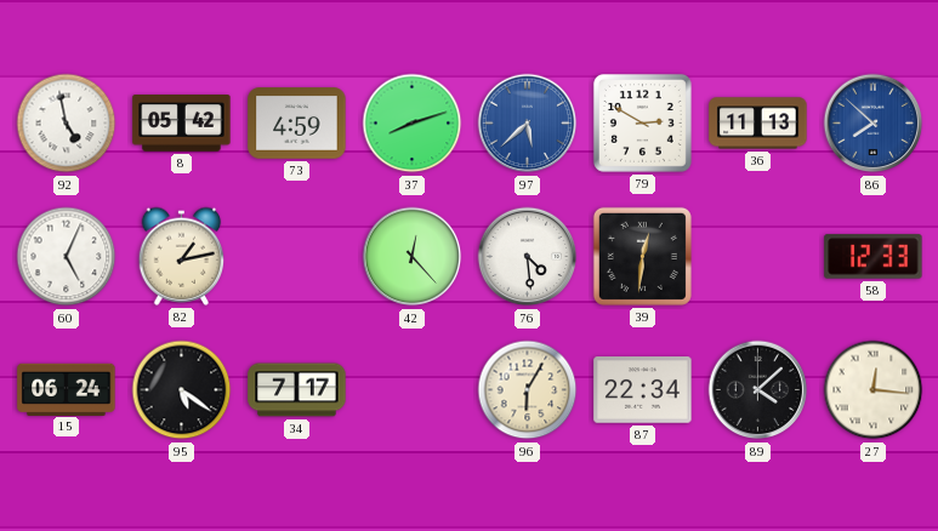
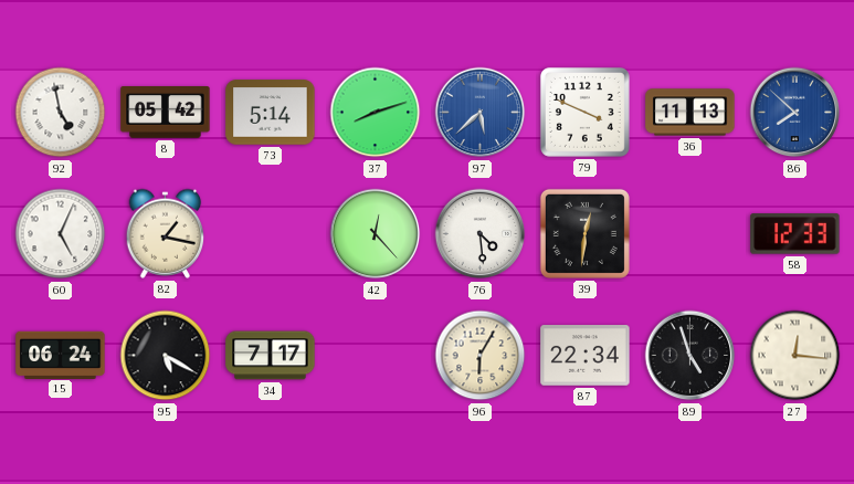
73: 4:59 -> 5:14 (271, 113)
79: 2:50 -> 3:49 (584, 112)
82: 1:13 -> 1:17 (166, 233)
95: 5:21 -> 5:20 (166, 356)
89: 4:08 -> 4:57 (690, 356)
